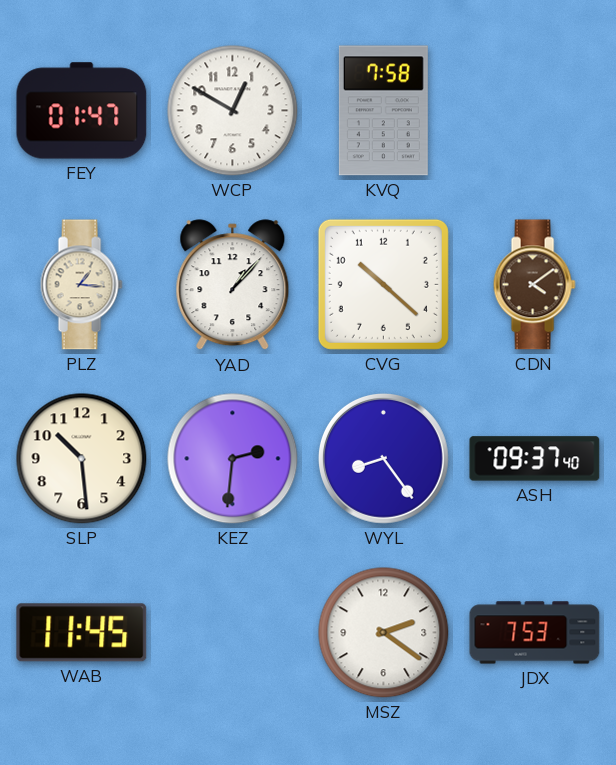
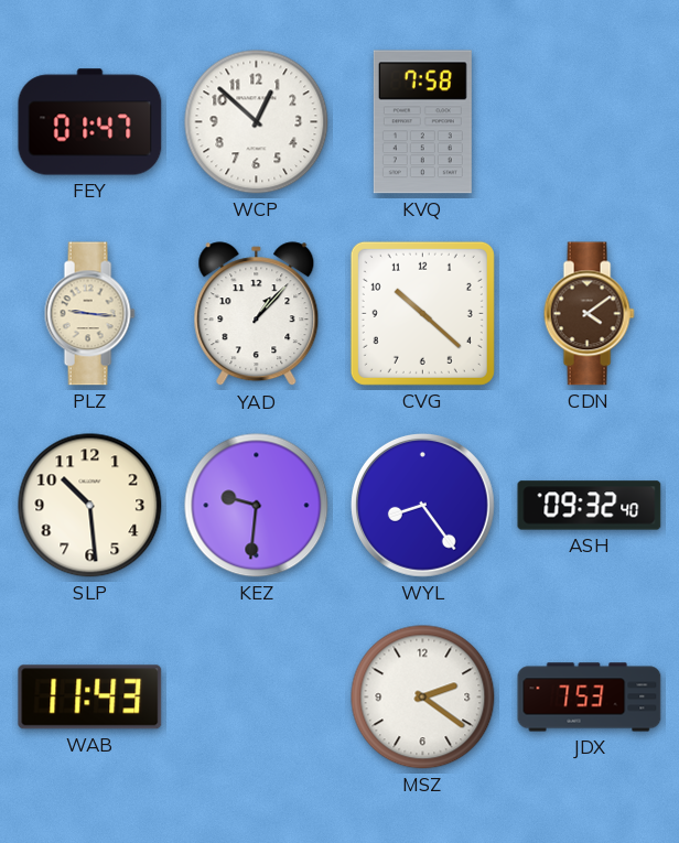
WCP: 12:50 -> 12:52 (257, 122)
PLZ: 1:16 -> 9:16 (89, 314)
KEZ: 2:31 -> 9:31 (257, 506)
ASH: 09:37 -> 09:32 (590, 506)
WAB: 11:45 -> 11:43 (90, 698)
